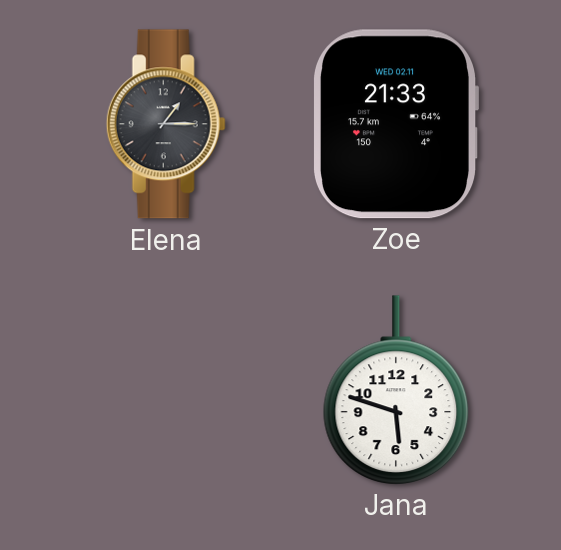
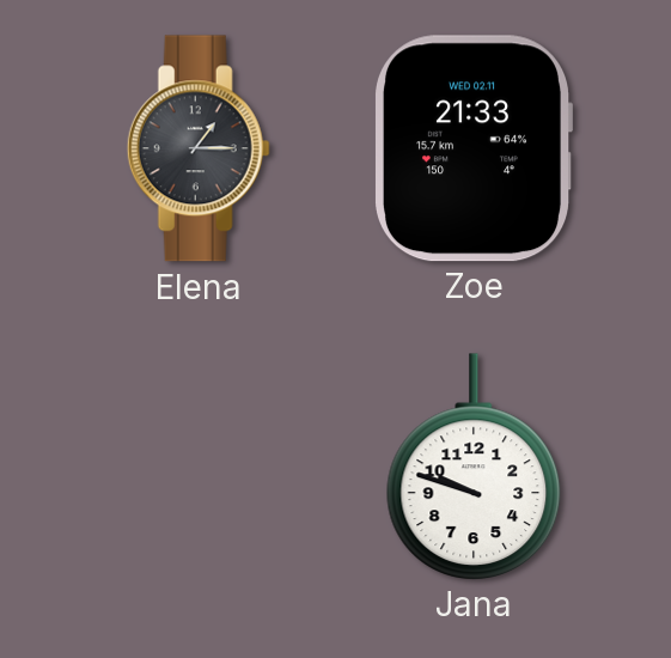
Jana: 5:48 -> 9:48 (474, 467)
